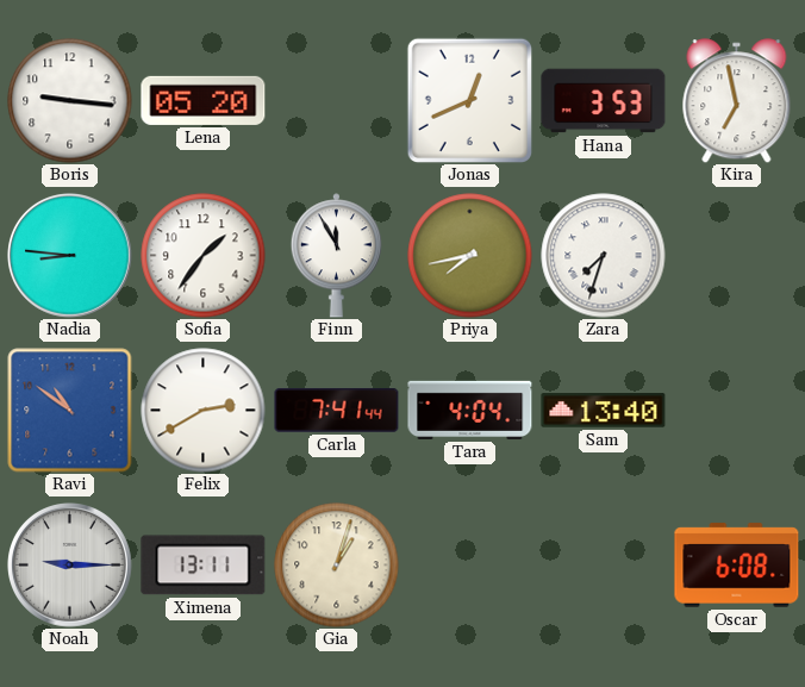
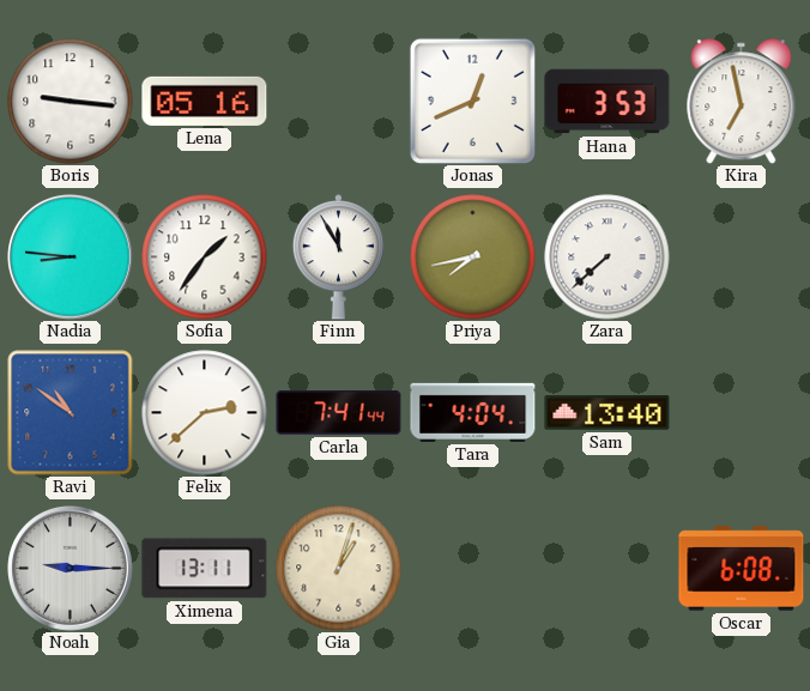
Lena: 05:20 -> 05:16 (205, 101)
Zara: 7:33 -> 7:38 (607, 257)
Felix: 2:40 -> 2:38 (205, 413)
